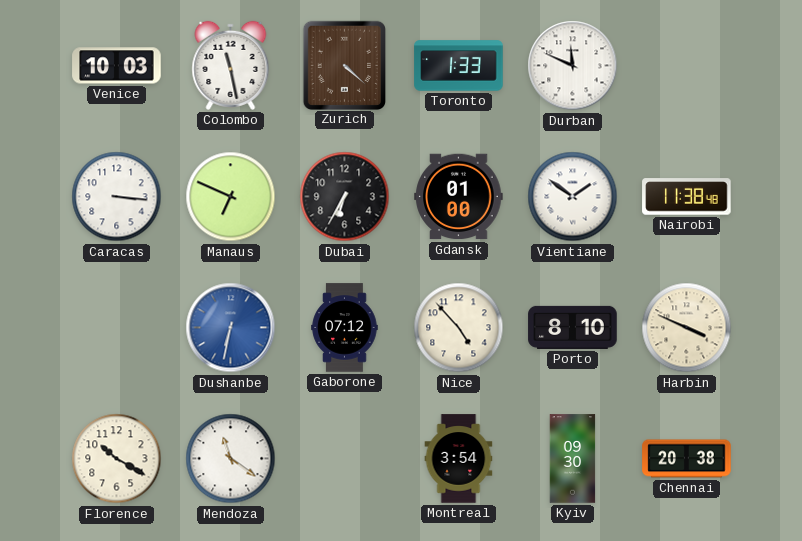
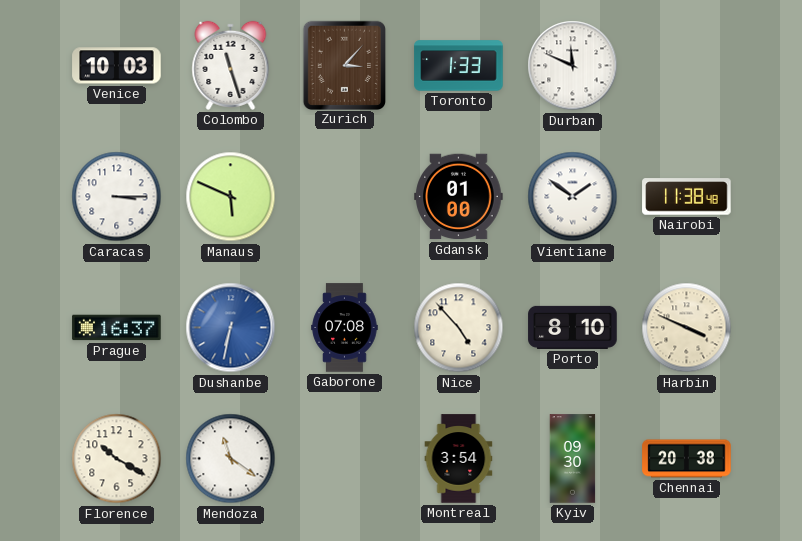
Colombo: 11:28 -> 11:27 (231, 65)
Zurich: 4:22 -> 3:07 (344, 65)
Caracas: 3:16 -> 3:15 (117, 197)
Manaus: 6:49 -> 5:49 (231, 197)
Dubai: 6:35 -> none (345, 197)
Prague: none -> 16:37 (117, 328)
Gaborone: 07:12 -> 07:08 (345, 328)
